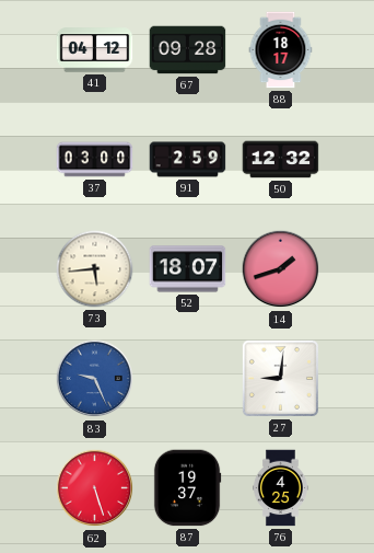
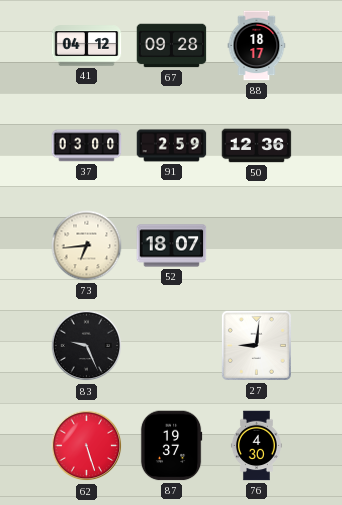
50: 12:32 -> 12:36 (257, 146)
73: 5:44 -> 6:44 (87, 246)
14: 1:42 -> none (281, 269)
83 dial: blue -> black (87, 346)
76: 4:25 -> 4:30 (257, 446)
